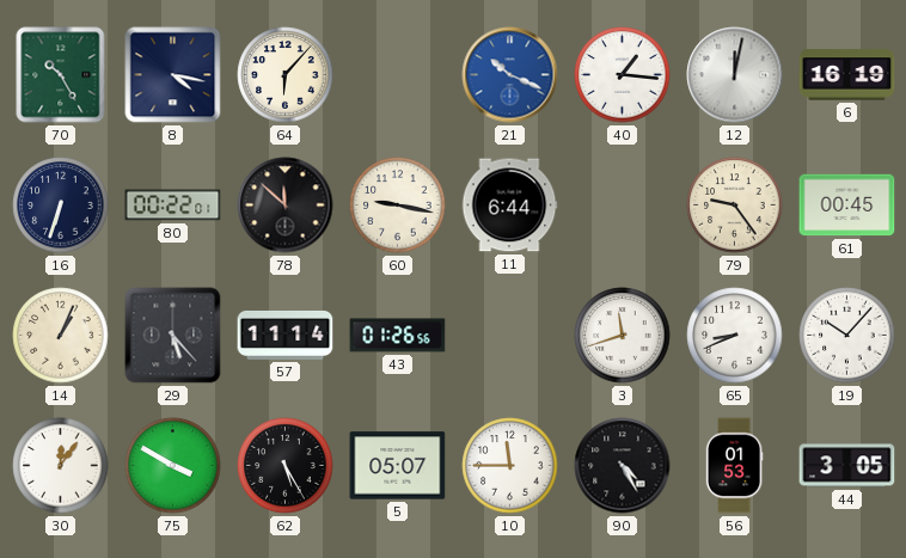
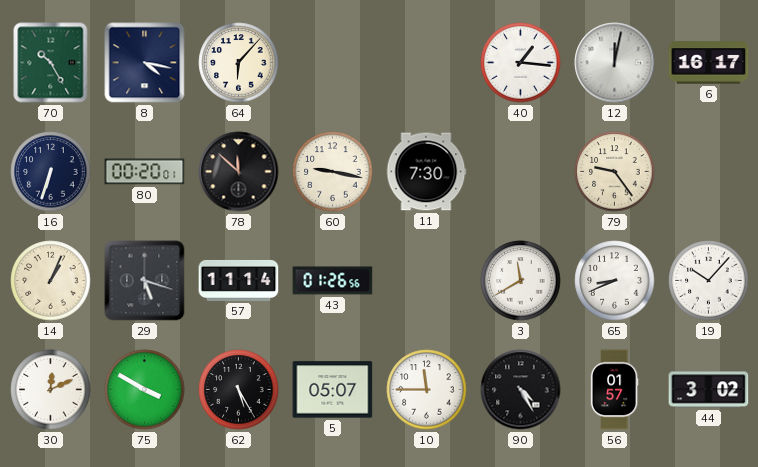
21: 10:19 -> none (510, 75)
6: 16:19 -> 16:17 (709, 63)
80: 00:22 -> 00:20 (145, 172)
11: 6:44 -> 7:30 (426, 172)
61: 00:45 -> none (847, 206)
29: 5:23 -> 5:18 (145, 281)
3: 11:42 -> 11:40 (521, 281)
30: 12:06 -> 12:11 (51, 390)
56: 01:53 -> 01:57 (614, 390)
44: 3:05 -> 3:02 (709, 390)
